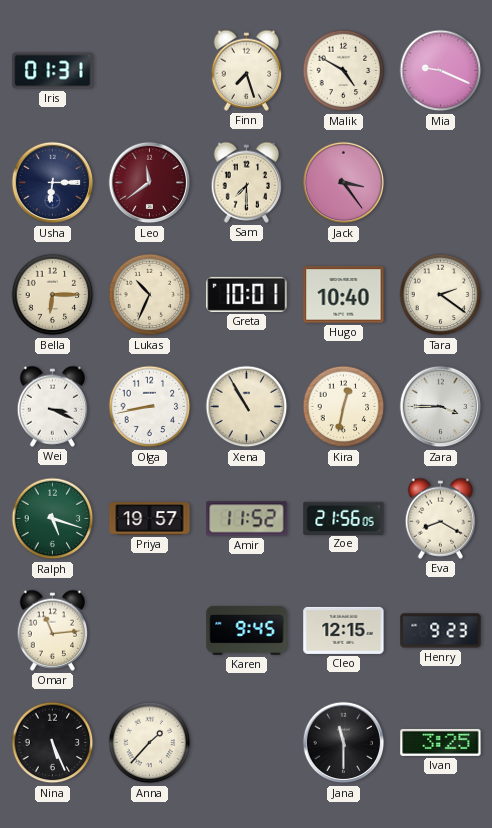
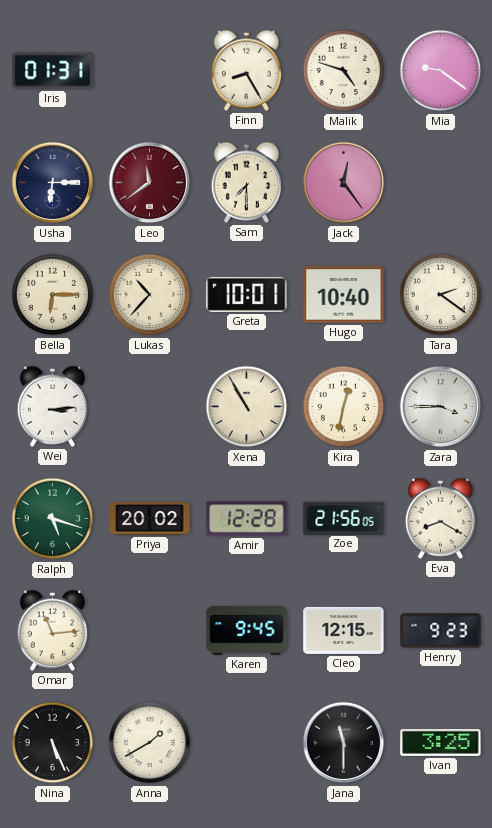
Finn: 7:27 -> 8:25 (246, 70)
Malik: 4:50 -> 4:48 (344, 71)
Mia: 9:19 -> 9:21 (441, 71)
Jack: 3:24 -> 12:24 (344, 183)
Lukas: 10:34 -> 10:37 (150, 295)
Wei: 3:19 -> 3:14 (52, 406)
Olga: 8:43 -> none (150, 407)
Priya: 19:57 -> 20:02 (150, 519)
Amir: 11:52 -> 12:28 (247, 519)
Anna: 1:37 -> 1:40 (150, 743)
